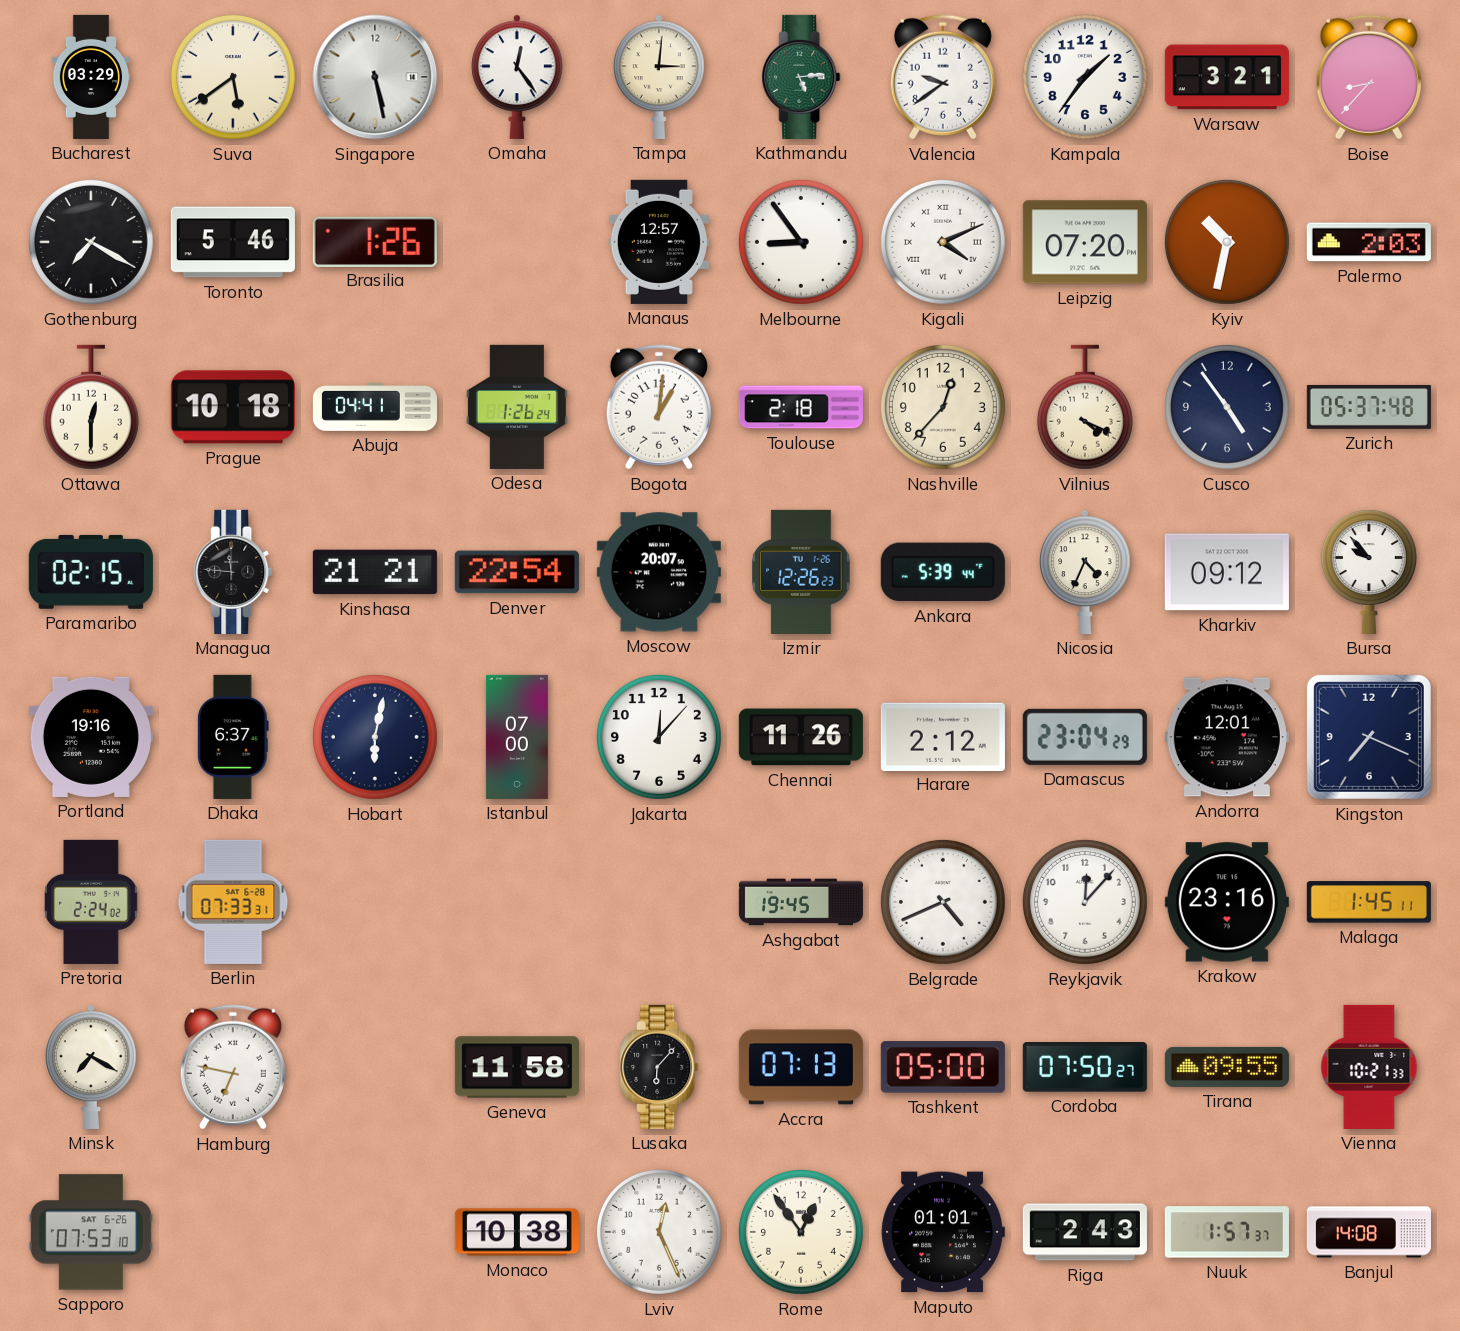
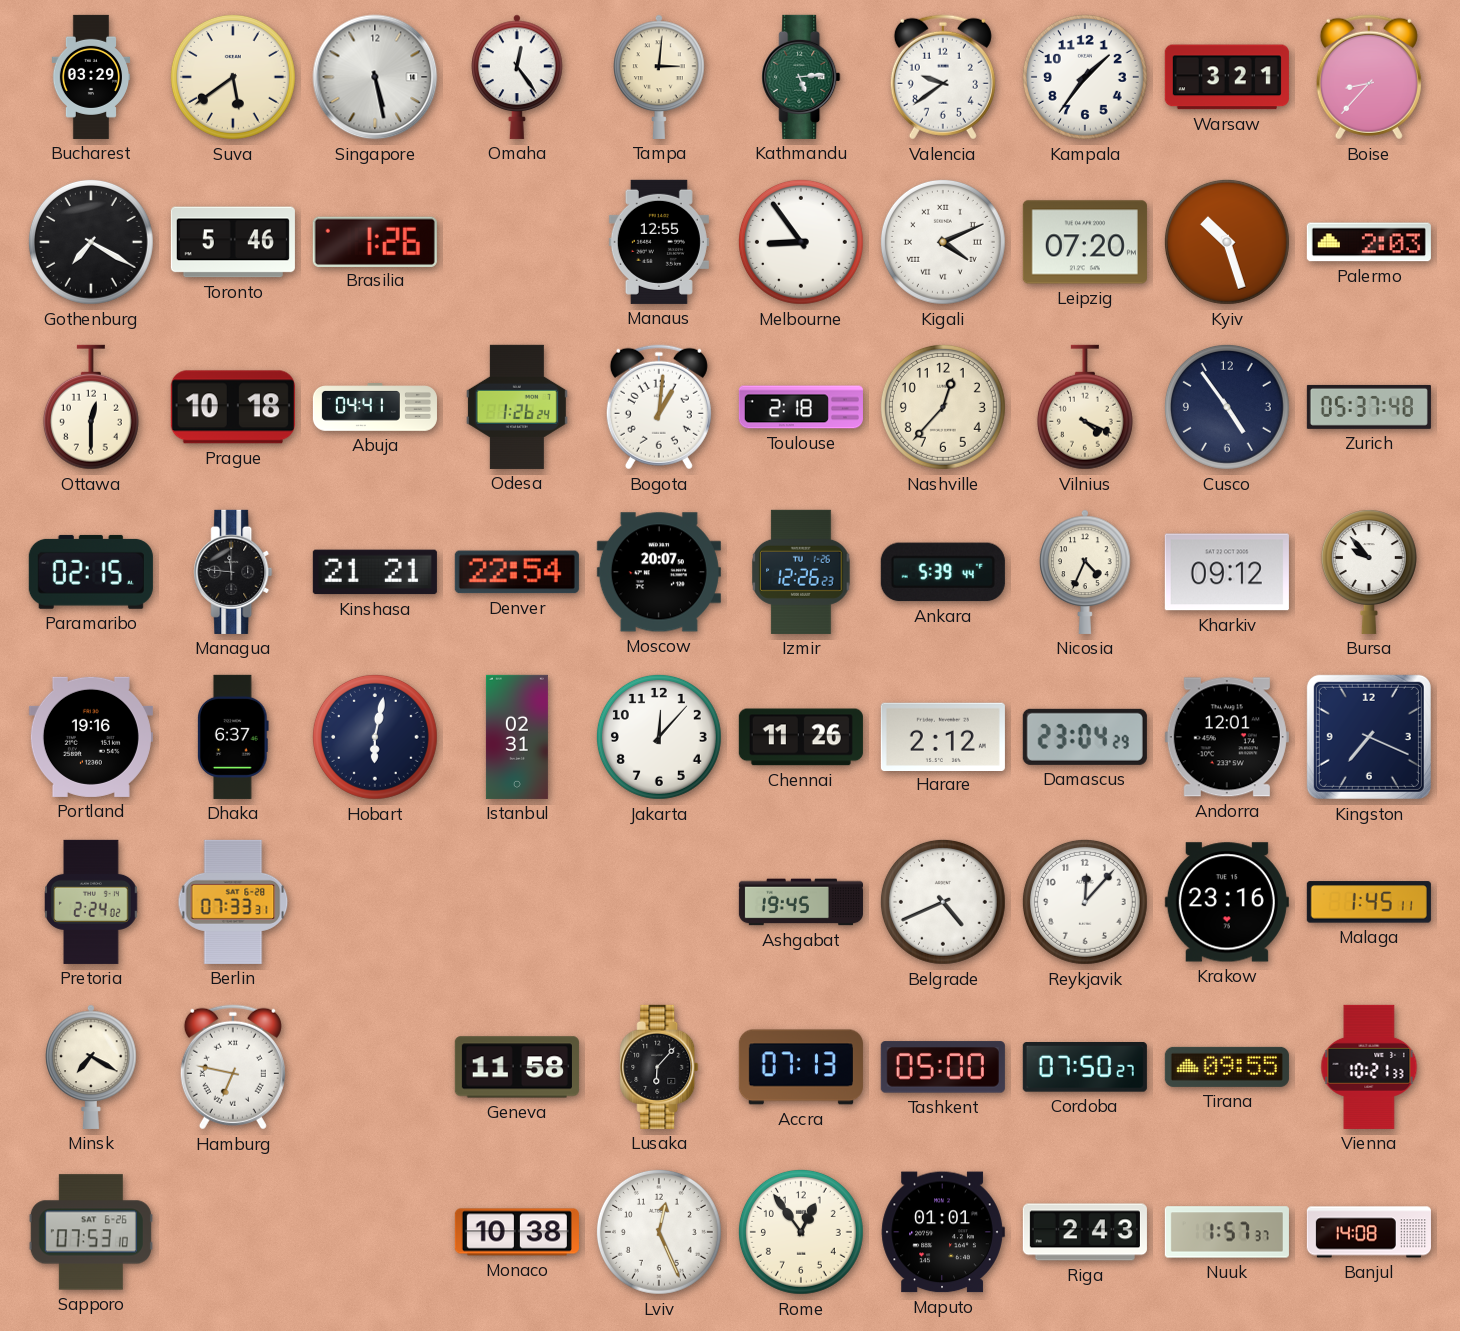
Manaus: 12:57 -> 12:55 (659, 242)
Kyiv: 10:32 -> 10:27 (1227, 242)
Istanbul: 07:00 -> 02:31 (517, 737)
